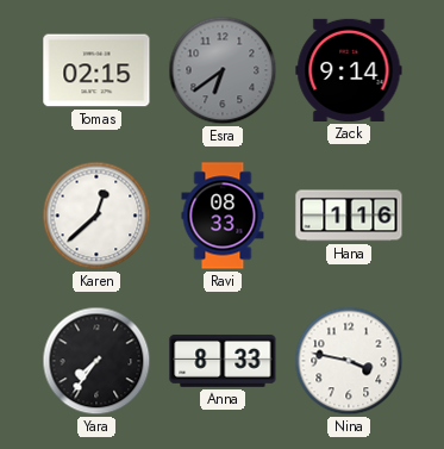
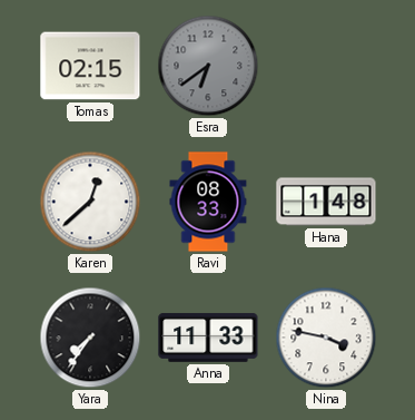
Zack: 9:14 -> none (349, 70)
Hana: 1:16 -> 1:48 (326, 202)
Anna: 8:33 -> 11:33 (208, 338)
